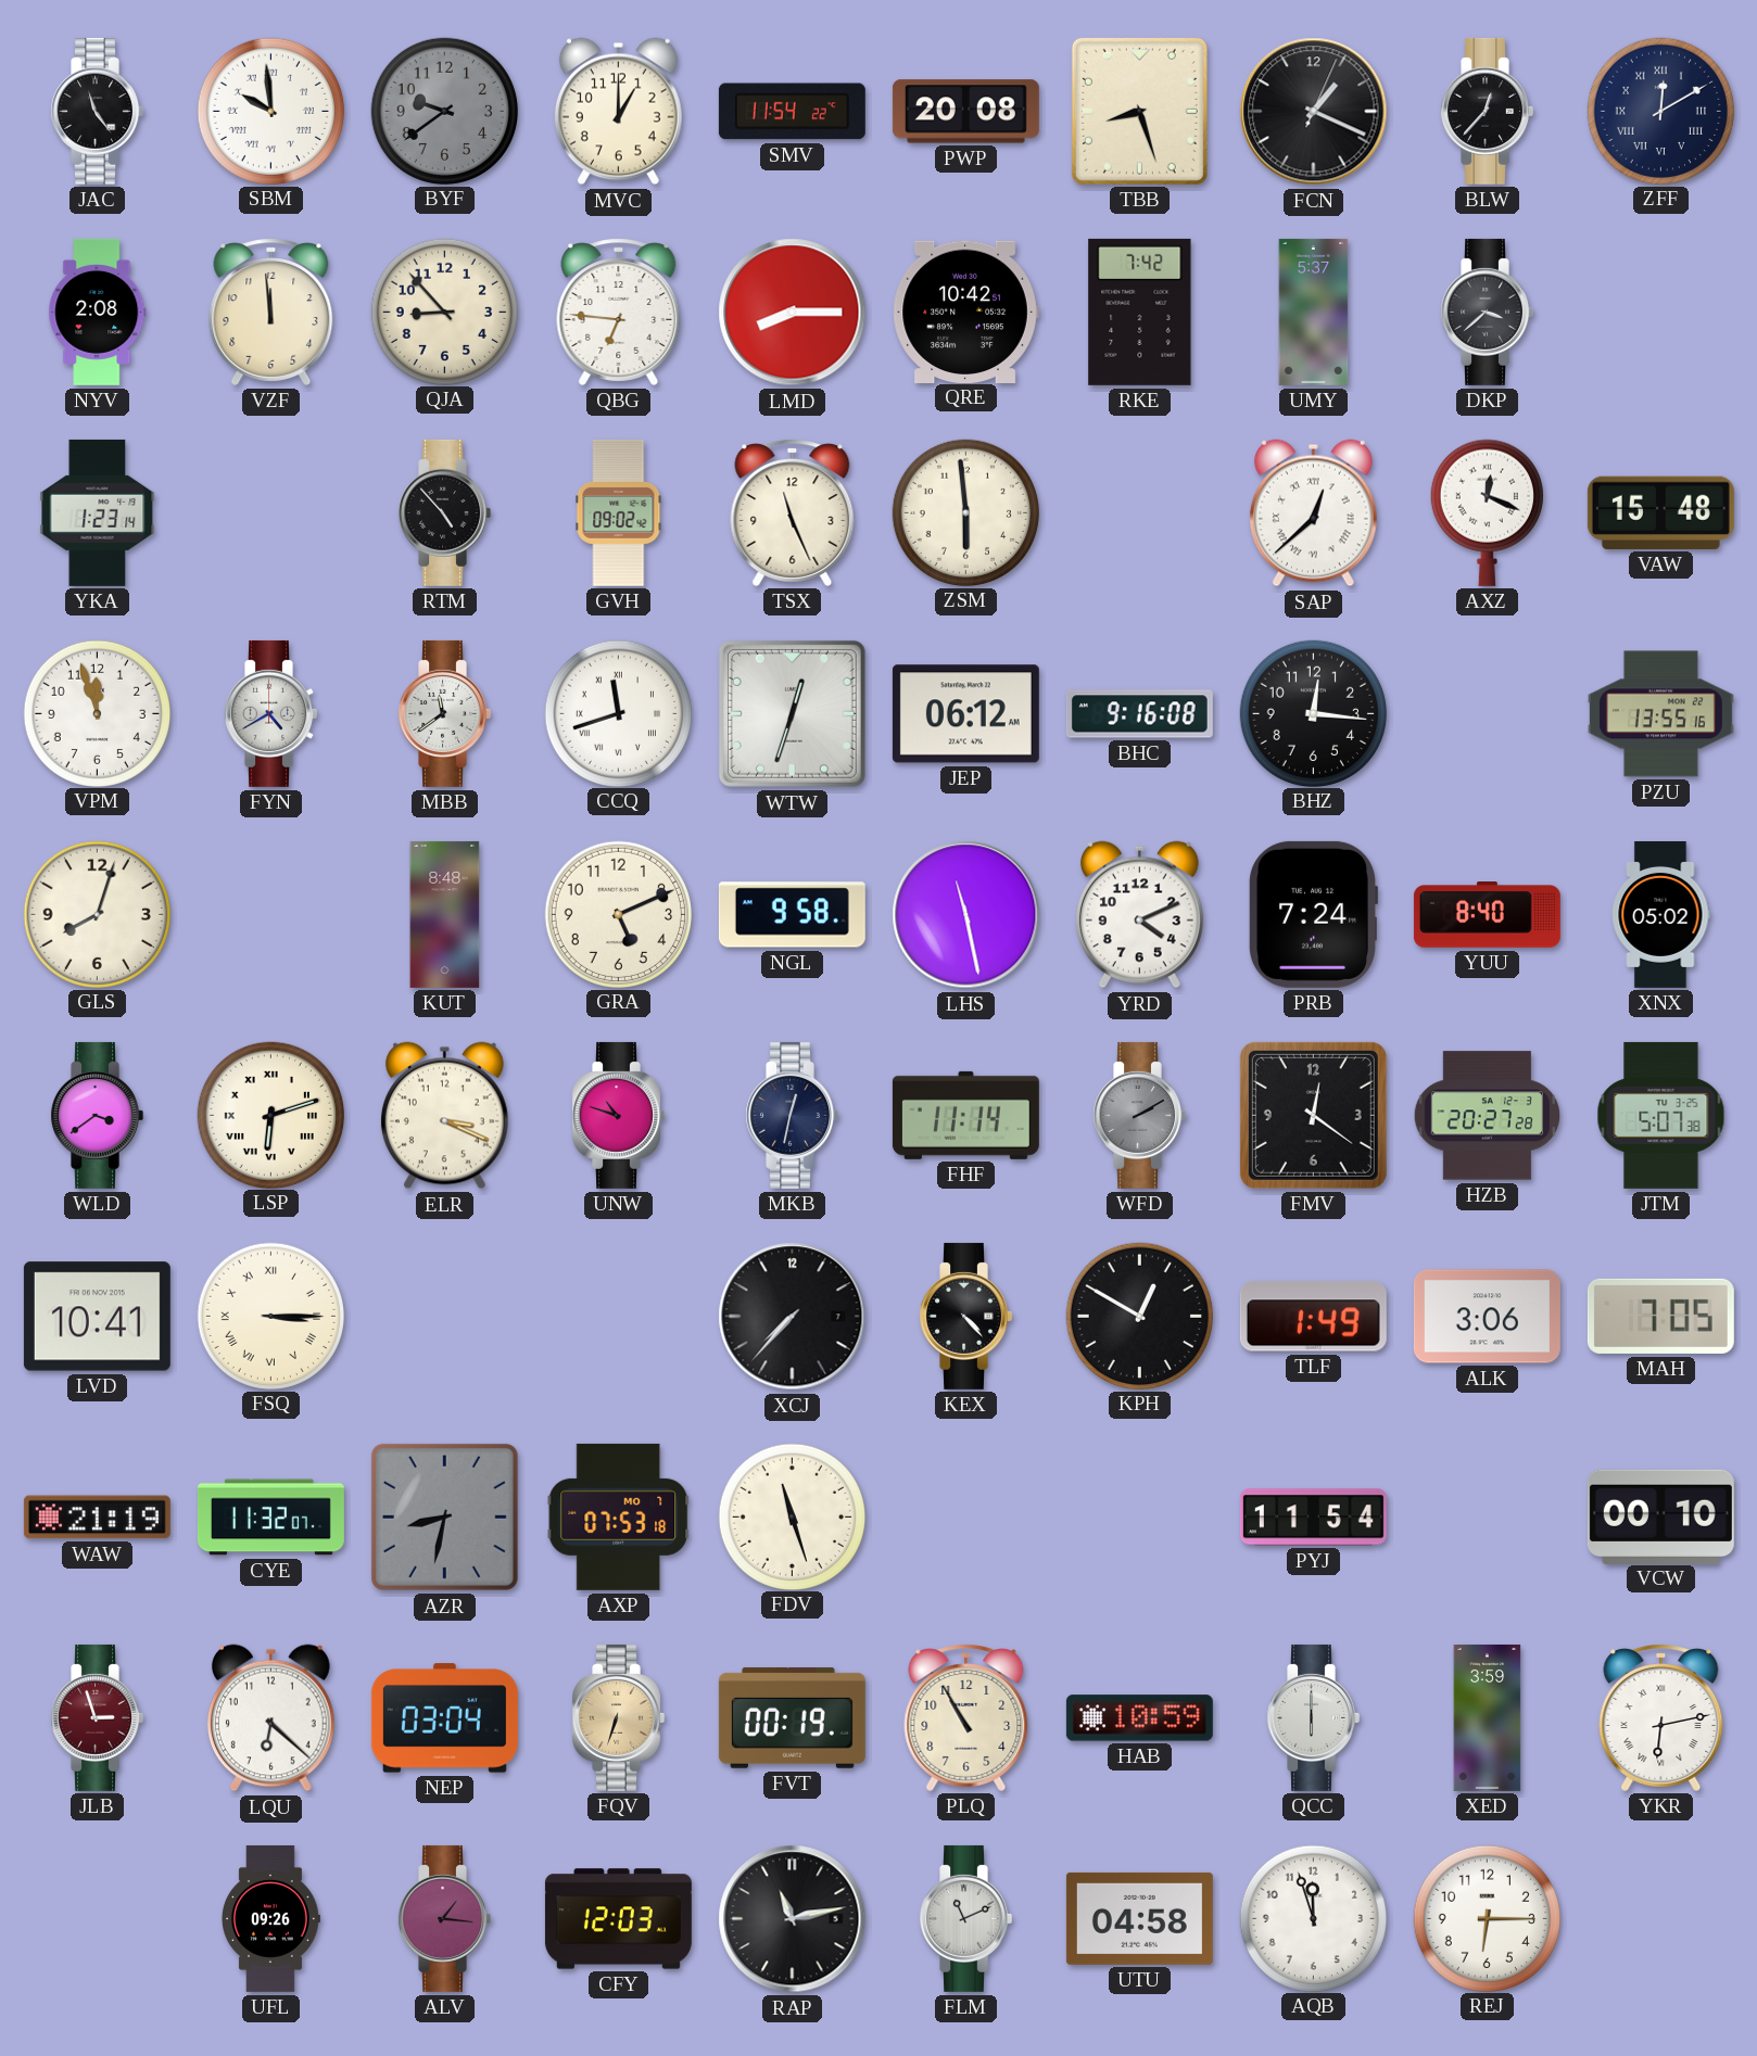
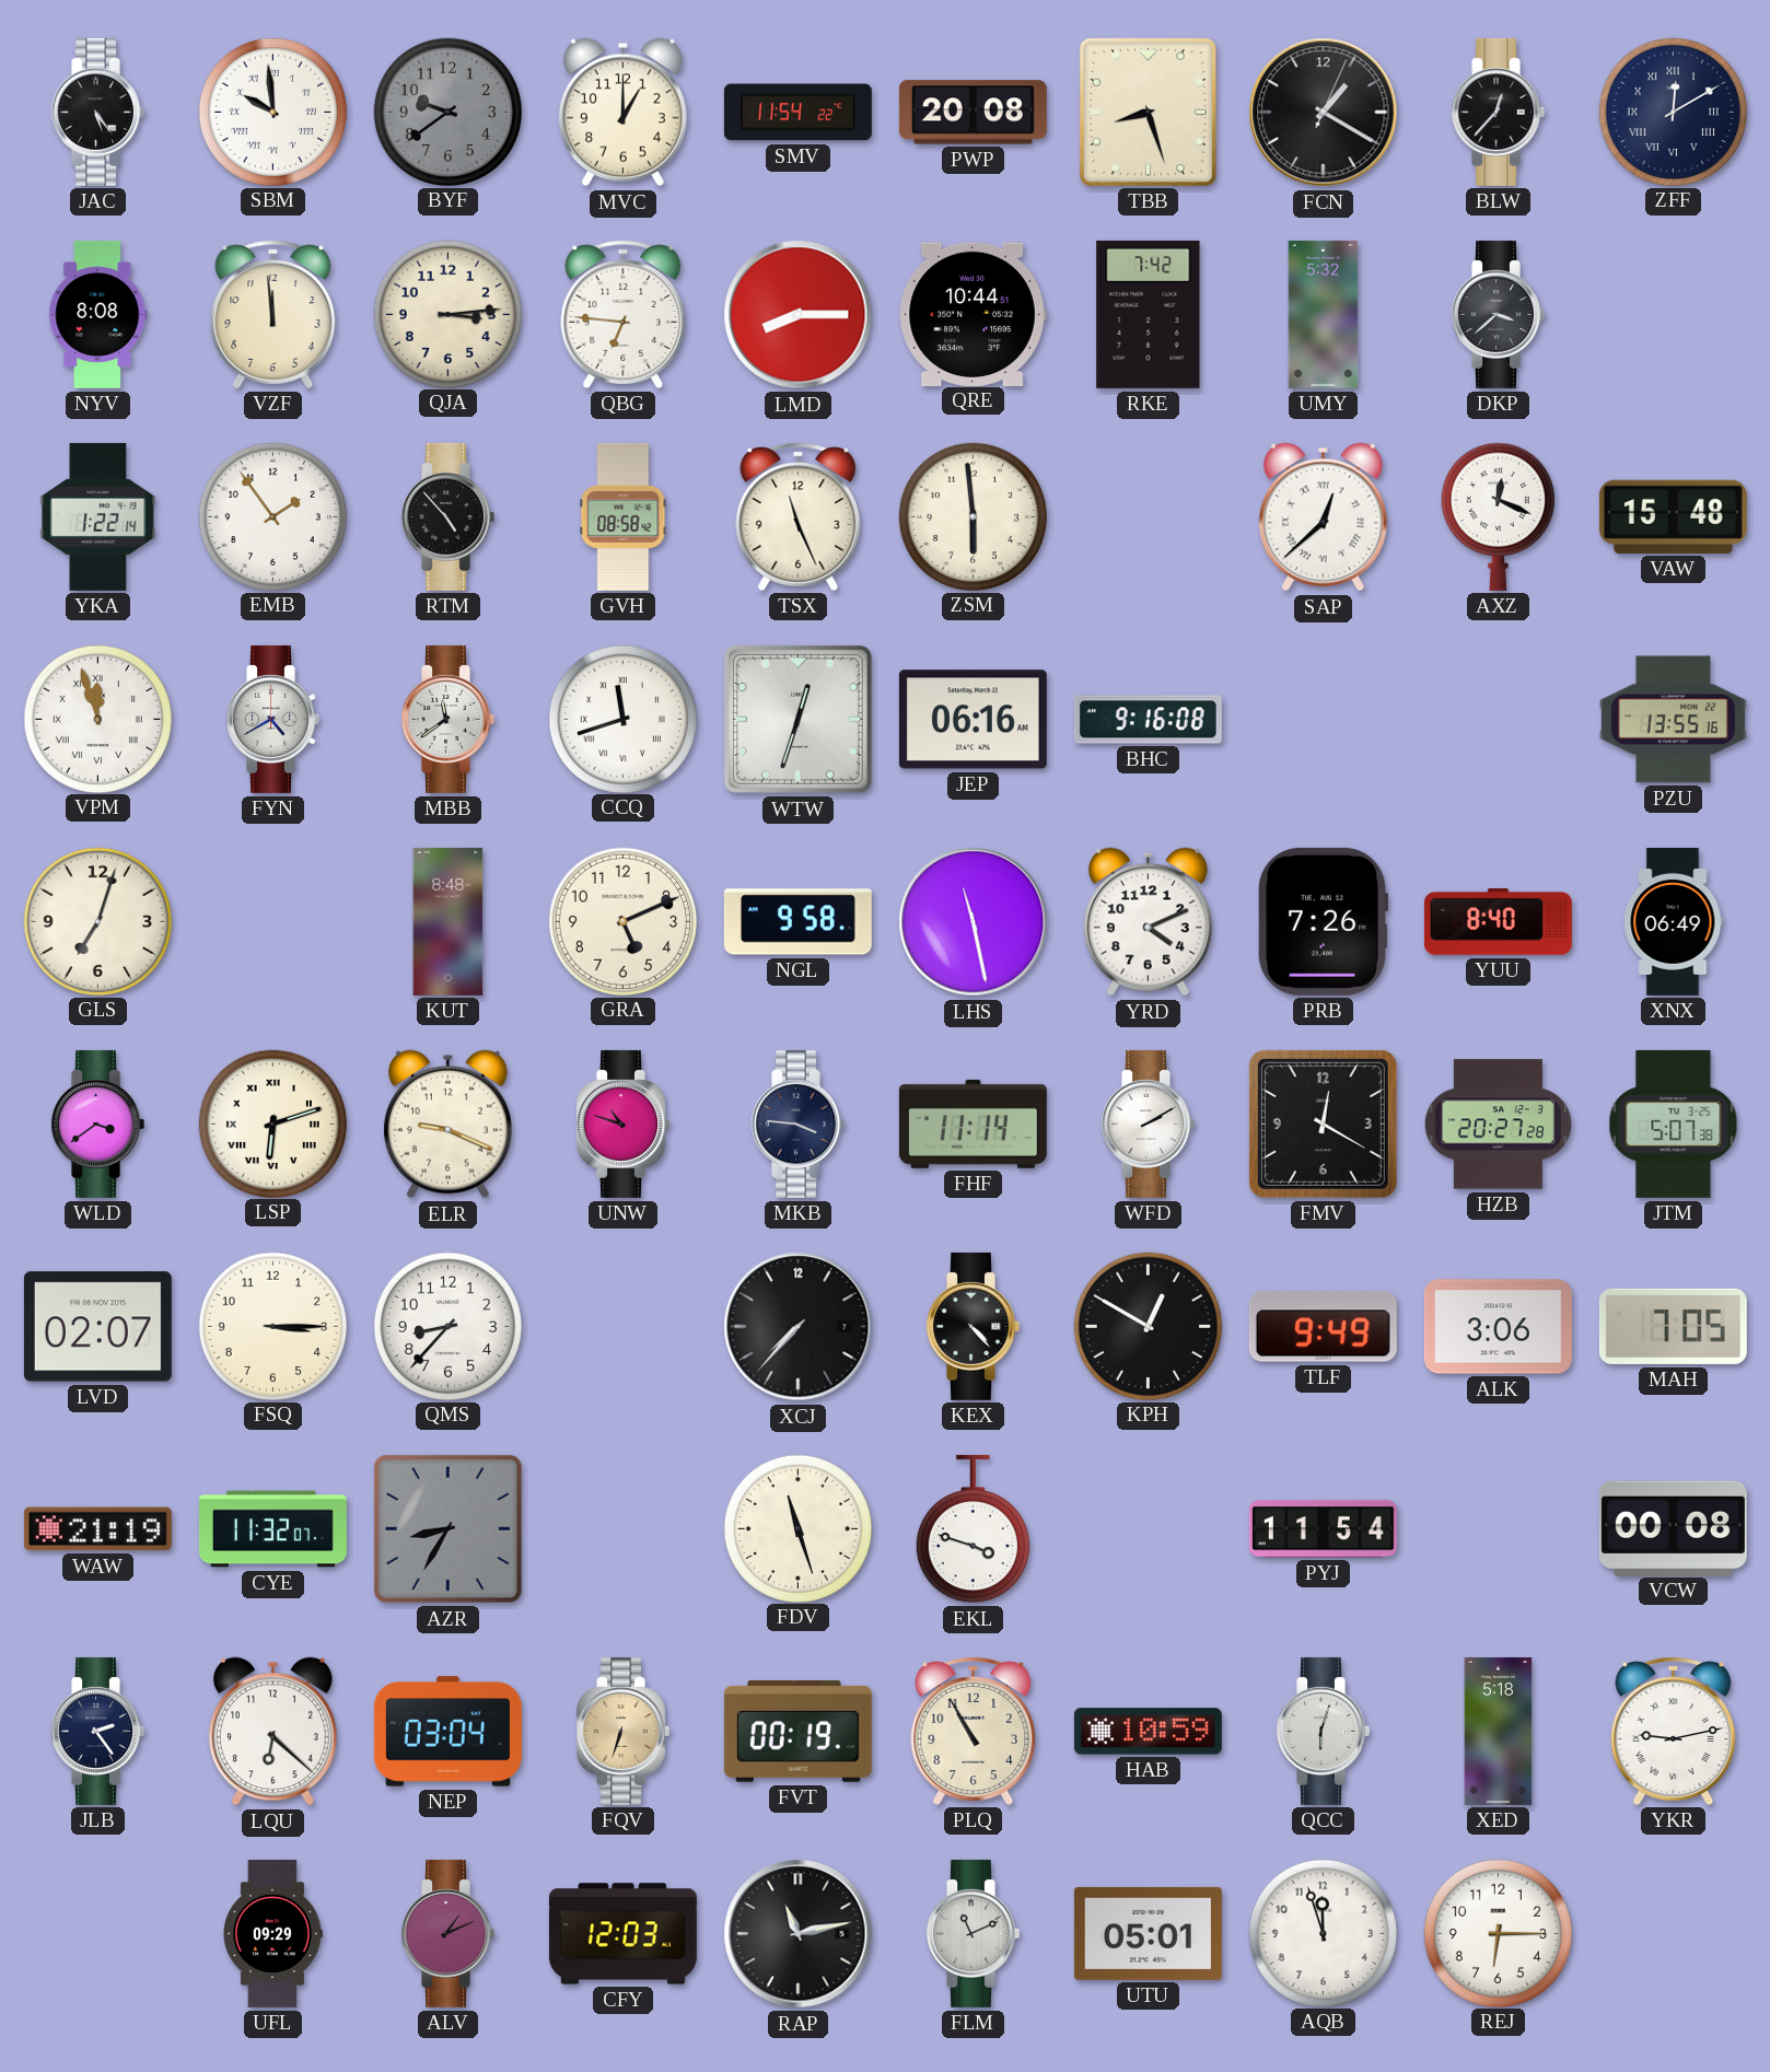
JAC: 11:24 -> 5:24 (97, 112)
FCN: 1:19 -> 1:20 (1324, 113)
NYV: 2:08 -> 8:08 (98, 314)
QJA: 8:53 -> 3:14 (447, 314)
QRE: 10:42 -> 10:44 (973, 314)
UMY: 5:37 -> 5:32 (1324, 314)
YKA: 1:23 -> 1:22 (98, 516)
EMB: none -> 1:54 (272, 516)
GVH: 09:02 -> 08:58 (624, 516)
VPM numerals: Arabic -> Roman (97, 719)
JEP: 06:12 -> 06:16 (973, 720)
BHZ: 12:16 -> none (1313, 713)
GLS: 8:03 -> 7:03 (97, 921)
PRB: 7:24 -> 7:26 (1323, 921)
XNX: 05:02 -> 06:49 (1674, 921)
ELR: 3:19 -> 9:19 (447, 1125)
MKB: 12:32 -> 3:46 (797, 1124)
WFD dial: grey -> white (1148, 1124)
FMV: 12:21 -> 12:20 (1323, 1124)
LVD: 10:41 -> 02:07 (97, 1327)
FSQ numerals: Roman -> Arabic (272, 1326)
QMS: none -> 8:37 (447, 1326)
TLF: 1:49 -> 9:49 (1323, 1327)
AZR: 8:32 -> 8:35 (447, 1528)
AXP: 07:53 -> none (619, 1516)
EKL: none -> 3:48 (973, 1529)
VCW: 00:10 -> 00:08 (1673, 1528)
JLB: 2:57 -> 2:24 (97, 1731)
JLB dial: burgundy -> navy (97, 1731)
QCC: 6:00 -> 6:03 (1323, 1731)
XED: 3:59 -> 5:18 (1499, 1731)
YKR: 6:13 -> 9:13 (1674, 1731)
UFL: 09:26 -> 09:29 (273, 1933)
ALV: 1:16 -> 1:11 (447, 1933)
UTU: 04:58 -> 05:01 (1148, 1933)
